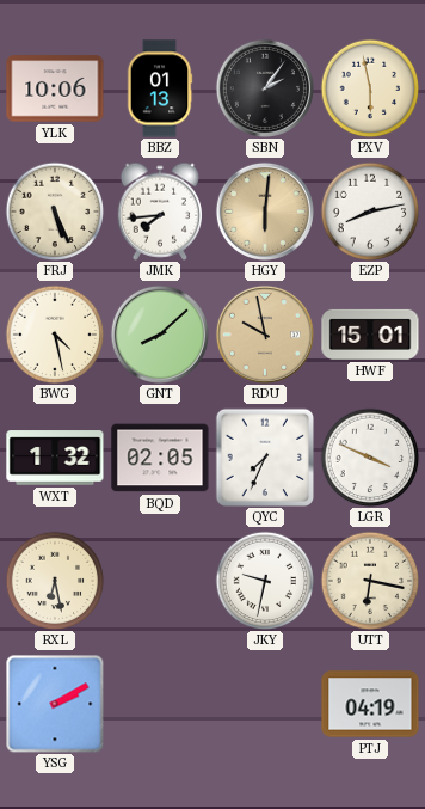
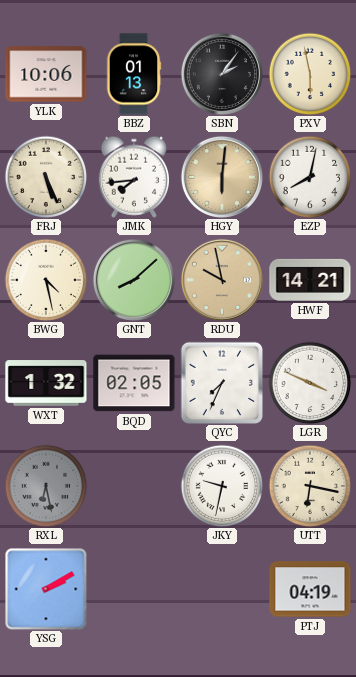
EZP: 8:13 -> 8:02 (310, 177)
HWF: 15:01 -> 14:21 (310, 280)
RXL dial: cream -> grey (46, 486)
